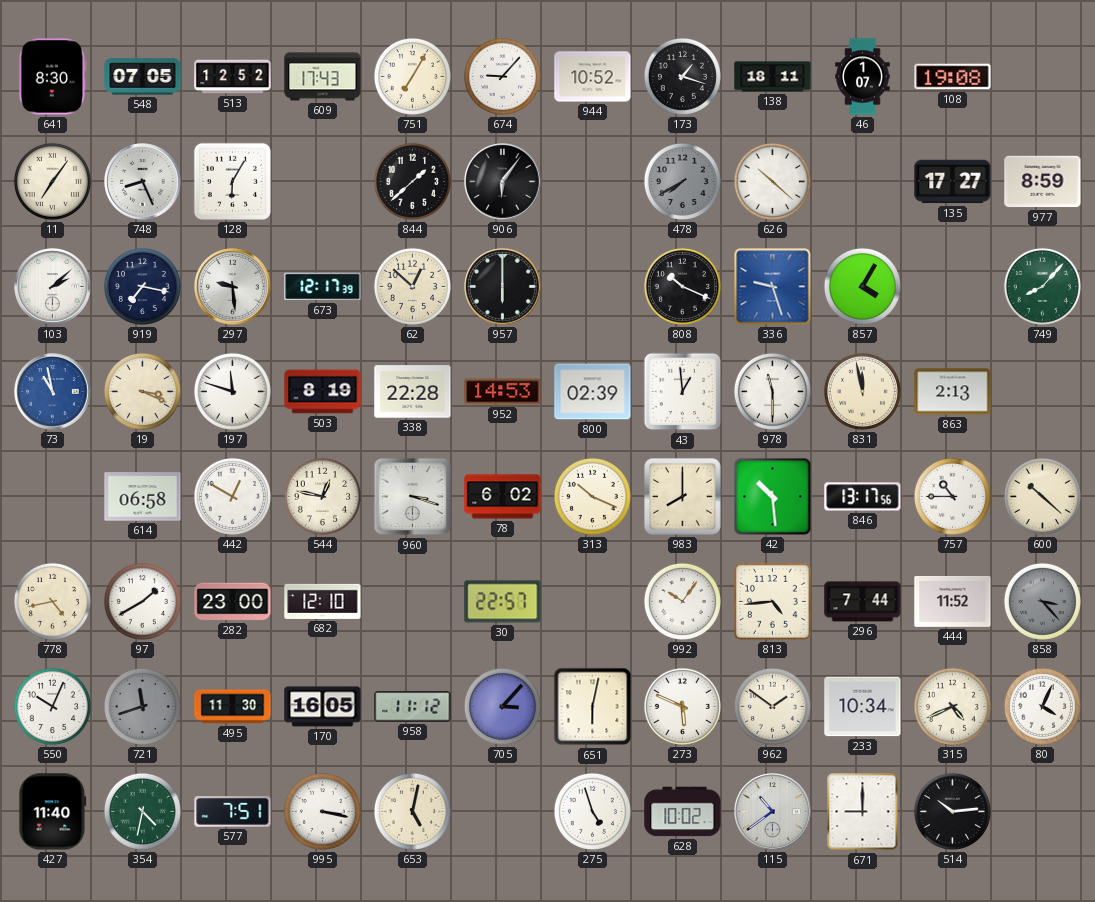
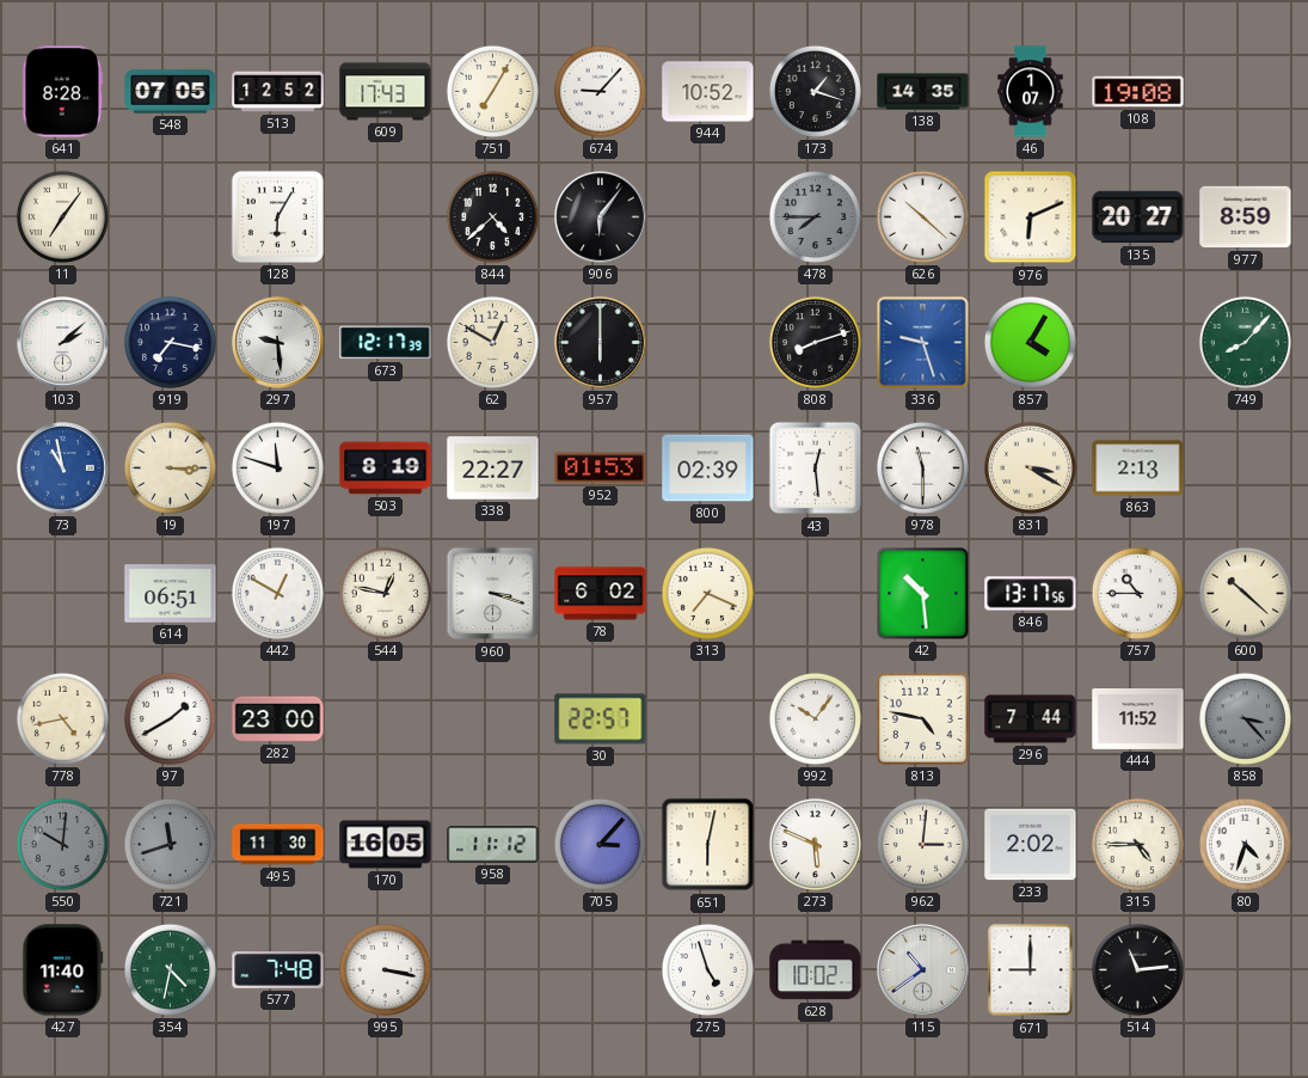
641: 8:30 -> 8:28 (63, 92)
138: 18:11 -> 14:35 (923, 92)
748: 8:26 -> none (143, 182)
844: 1:38 -> 4:38 (492, 216)
478: 7:40 -> 7:45 (815, 216)
976: none -> 6:11 (1031, 218)
135: 17:27 -> 20:27 (1138, 218)
62: 12:52 -> 12:50 (492, 342)
808: 10:19 -> 8:12 (815, 342)
19: 3:19 -> 3:15 (170, 467)
338: 22:28 -> 22:27 (493, 468)
952: 14:53 -> 01:53 (601, 468)
43: 12:59 -> 12:29 (816, 468)
831: 11:58 -> 3:20 (1030, 467)
614: 06:58 -> 06:51 (171, 594)
313: 10:19 -> 7:19 (707, 593)
983: 8:00 -> none (683, 497)
682: 12:10 -> none (323, 601)
813: 4:44 -> 4:47 (922, 718)
550: 10:04 -> 10:01 (62, 844)
550 dial: white -> grey (62, 844)
962: 1:51 -> 3:01 (922, 844)
233: 10:34 -> 2:02 (1031, 845)
315: 4:41 -> 4:45 (1137, 844)
80: 4:04 -> 4:33 (1245, 844)
577: 7:51 -> 7:48 (278, 970)
653: 5:02 -> none (412, 811)
514: 10:14 -> 11:14 (1137, 969)
